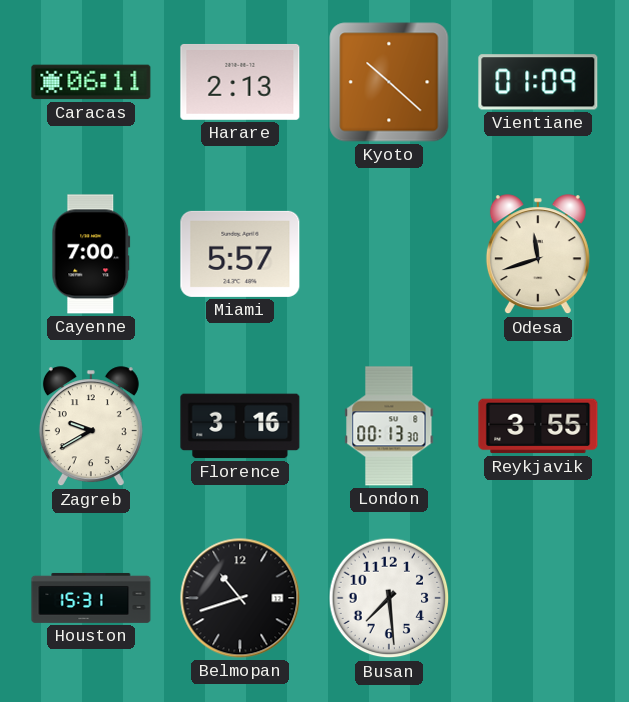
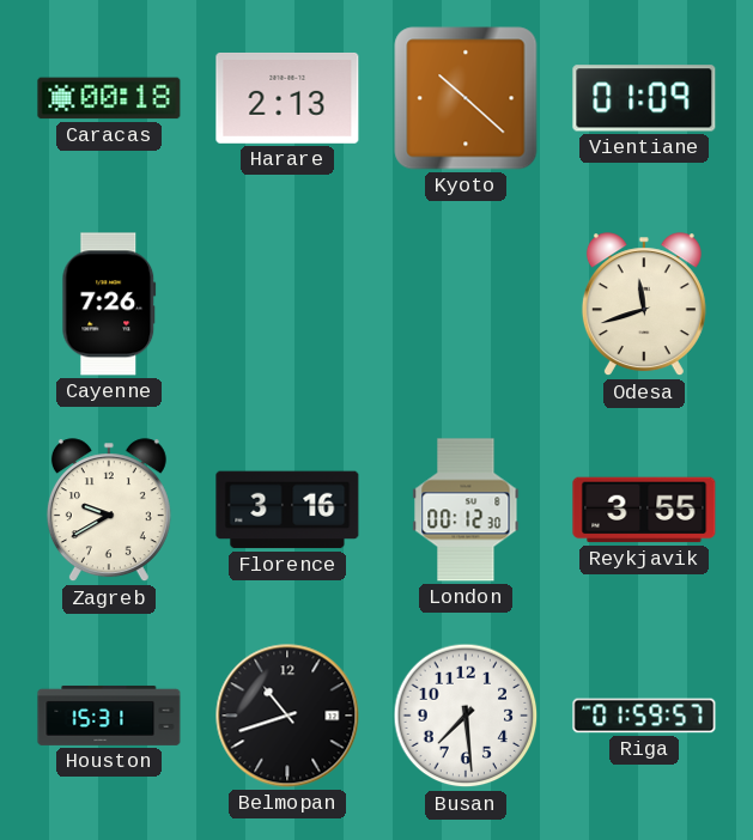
Caracas: 06:11 -> 00:18 (109, 98)
Cayenne: 7:00 -> 7:26 (109, 304)
Miami: 5:57 -> none (240, 254)
London: 00:13 -> 00:12 (466, 510)
Riga: none -> 01:59 (644, 716)
